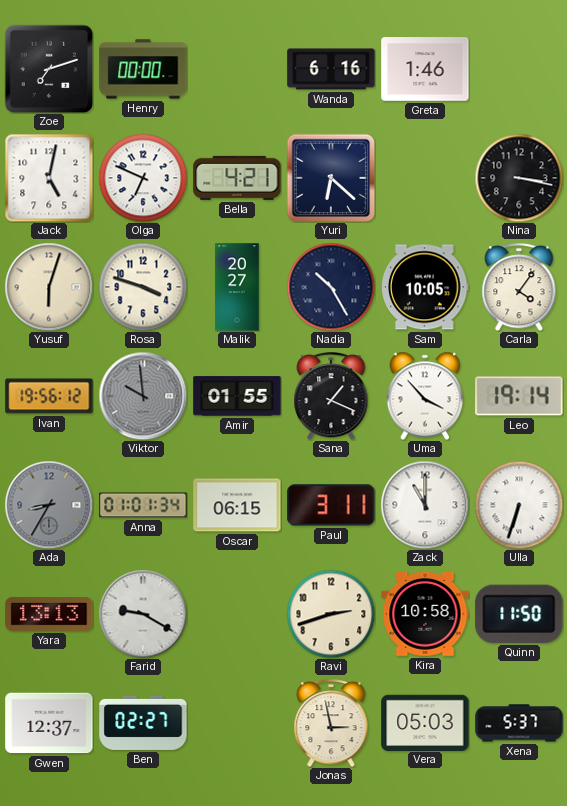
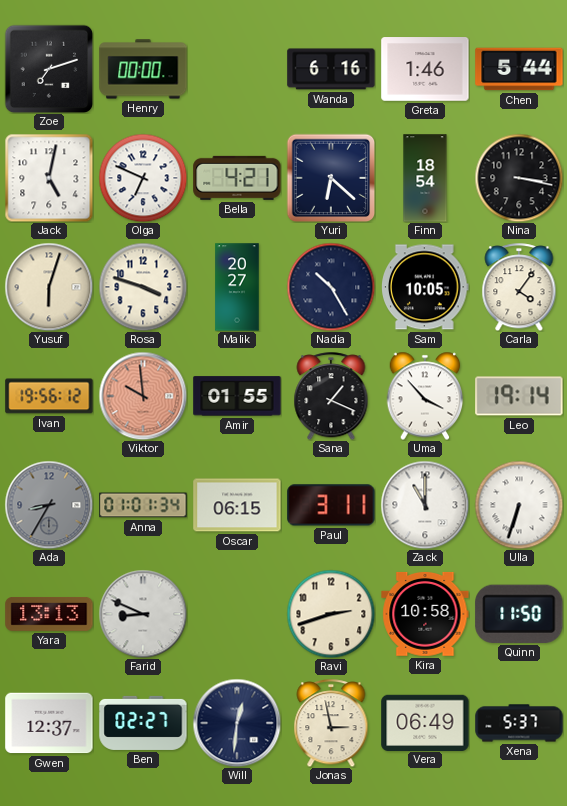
Chen: none -> 5:44 (519, 69)
Finn: none -> 18:54 (425, 178)
Viktor dial: grey -> salmon (143, 396)
Farid: 9:20 -> 8:49 (143, 614)
Will: none -> 12:31 (237, 723)
Vera: 05:03 -> 06:49 (425, 722)
